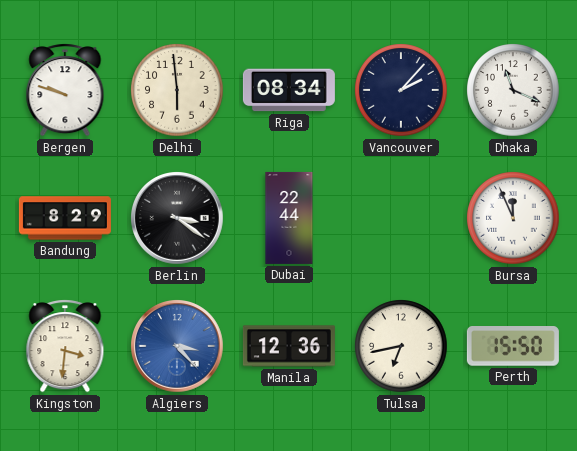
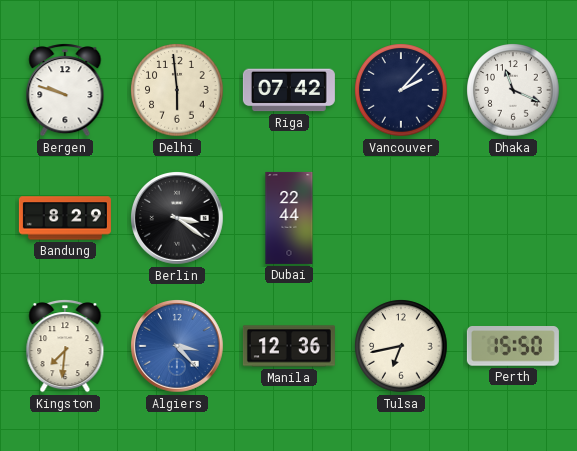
Riga: 08:34 -> 07:42 (289, 90)
Bursa: 11:56 -> none (513, 218)
Kingston: 3:31 -> 7:31 (65, 346)
